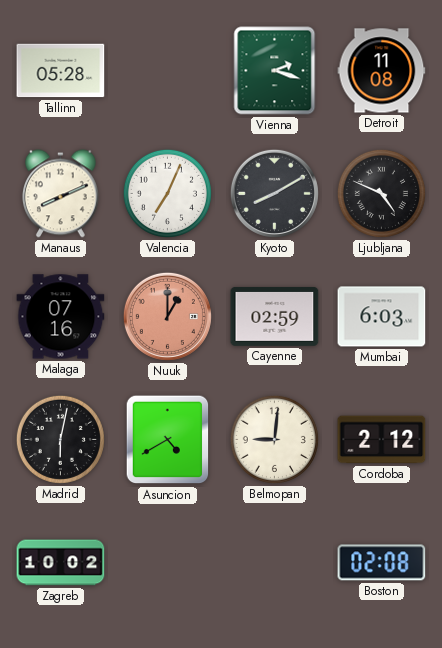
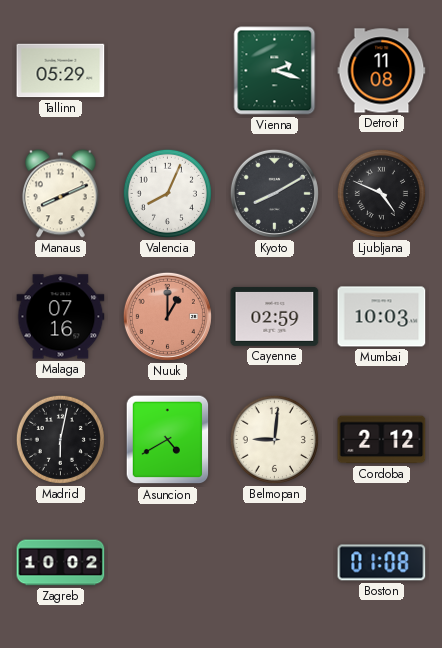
Tallinn: 05:28 -> 05:29 (61, 71)
Valencia: 7:04 -> 8:04 (167, 193)
Mumbai: 6:03 -> 10:03 (382, 317)
Boston: 02:08 -> 01:08 (382, 563)
